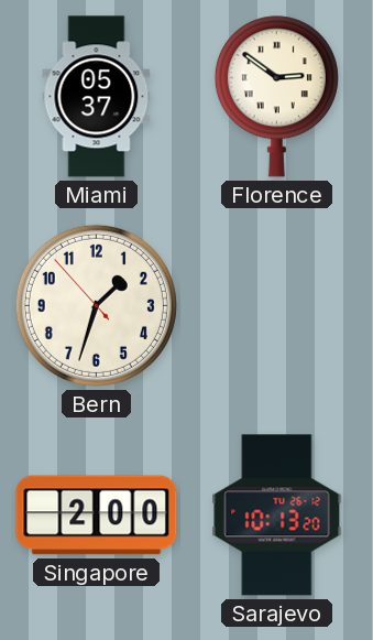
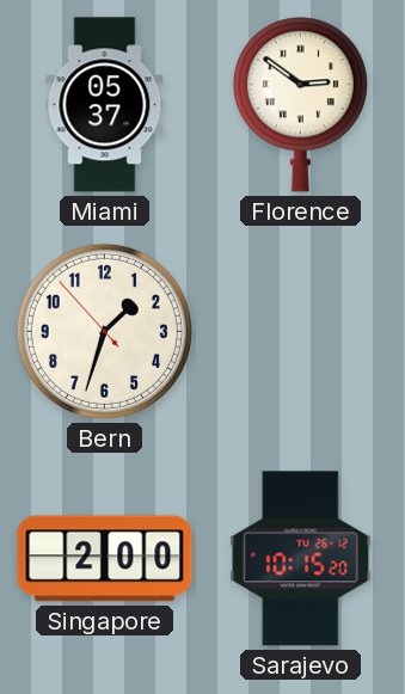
Sarajevo: 10:13 -> 10:15 (301, 559)
